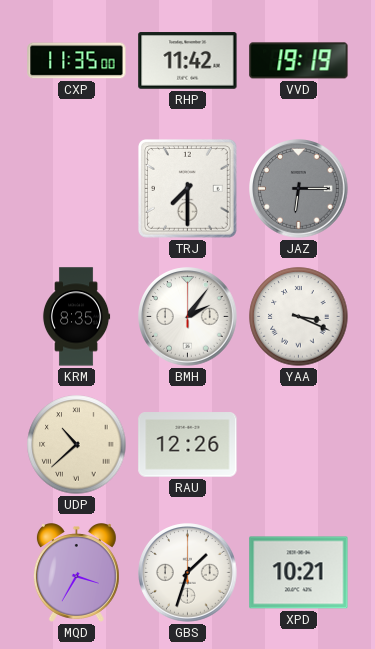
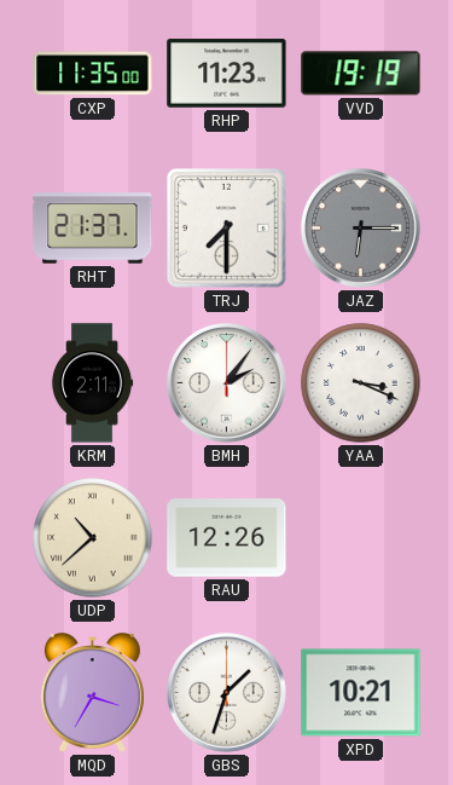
RHP: 11:42 -> 11:23 (227, 74)
RHT: none -> 21:37 (93, 229)
KRM: 8:35 -> 2:11 (92, 383)
